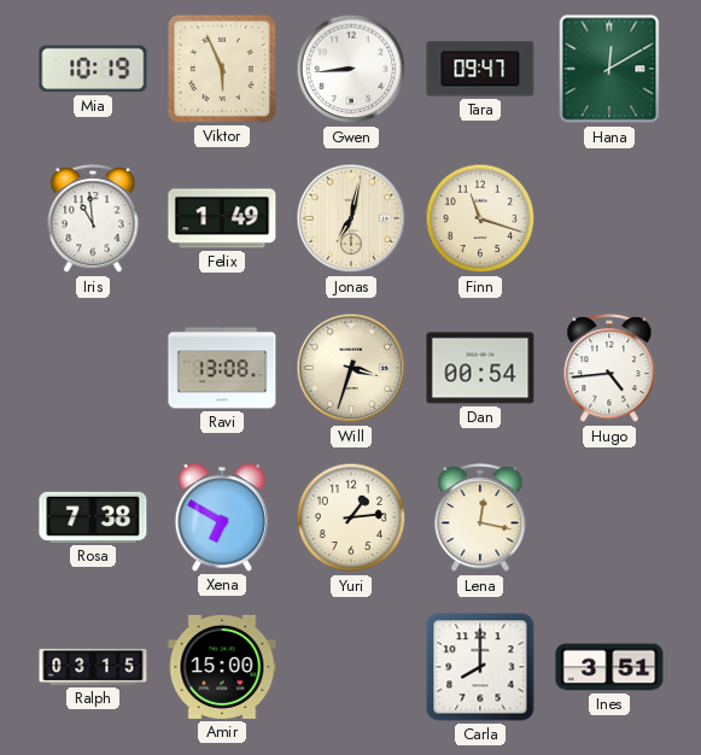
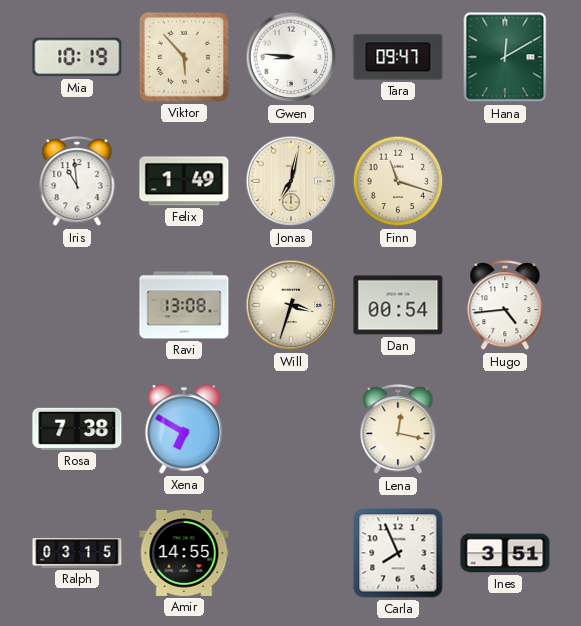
Viktor: 5:56 -> 5:53 (184, 57)
Gwen: 8:44 -> 8:46 (291, 57)
Yuri: 1:14 -> none (351, 517)
Amir: 15:00 -> 14:55 (184, 553)
Carla: 8:00 -> 7:56 (398, 553)
